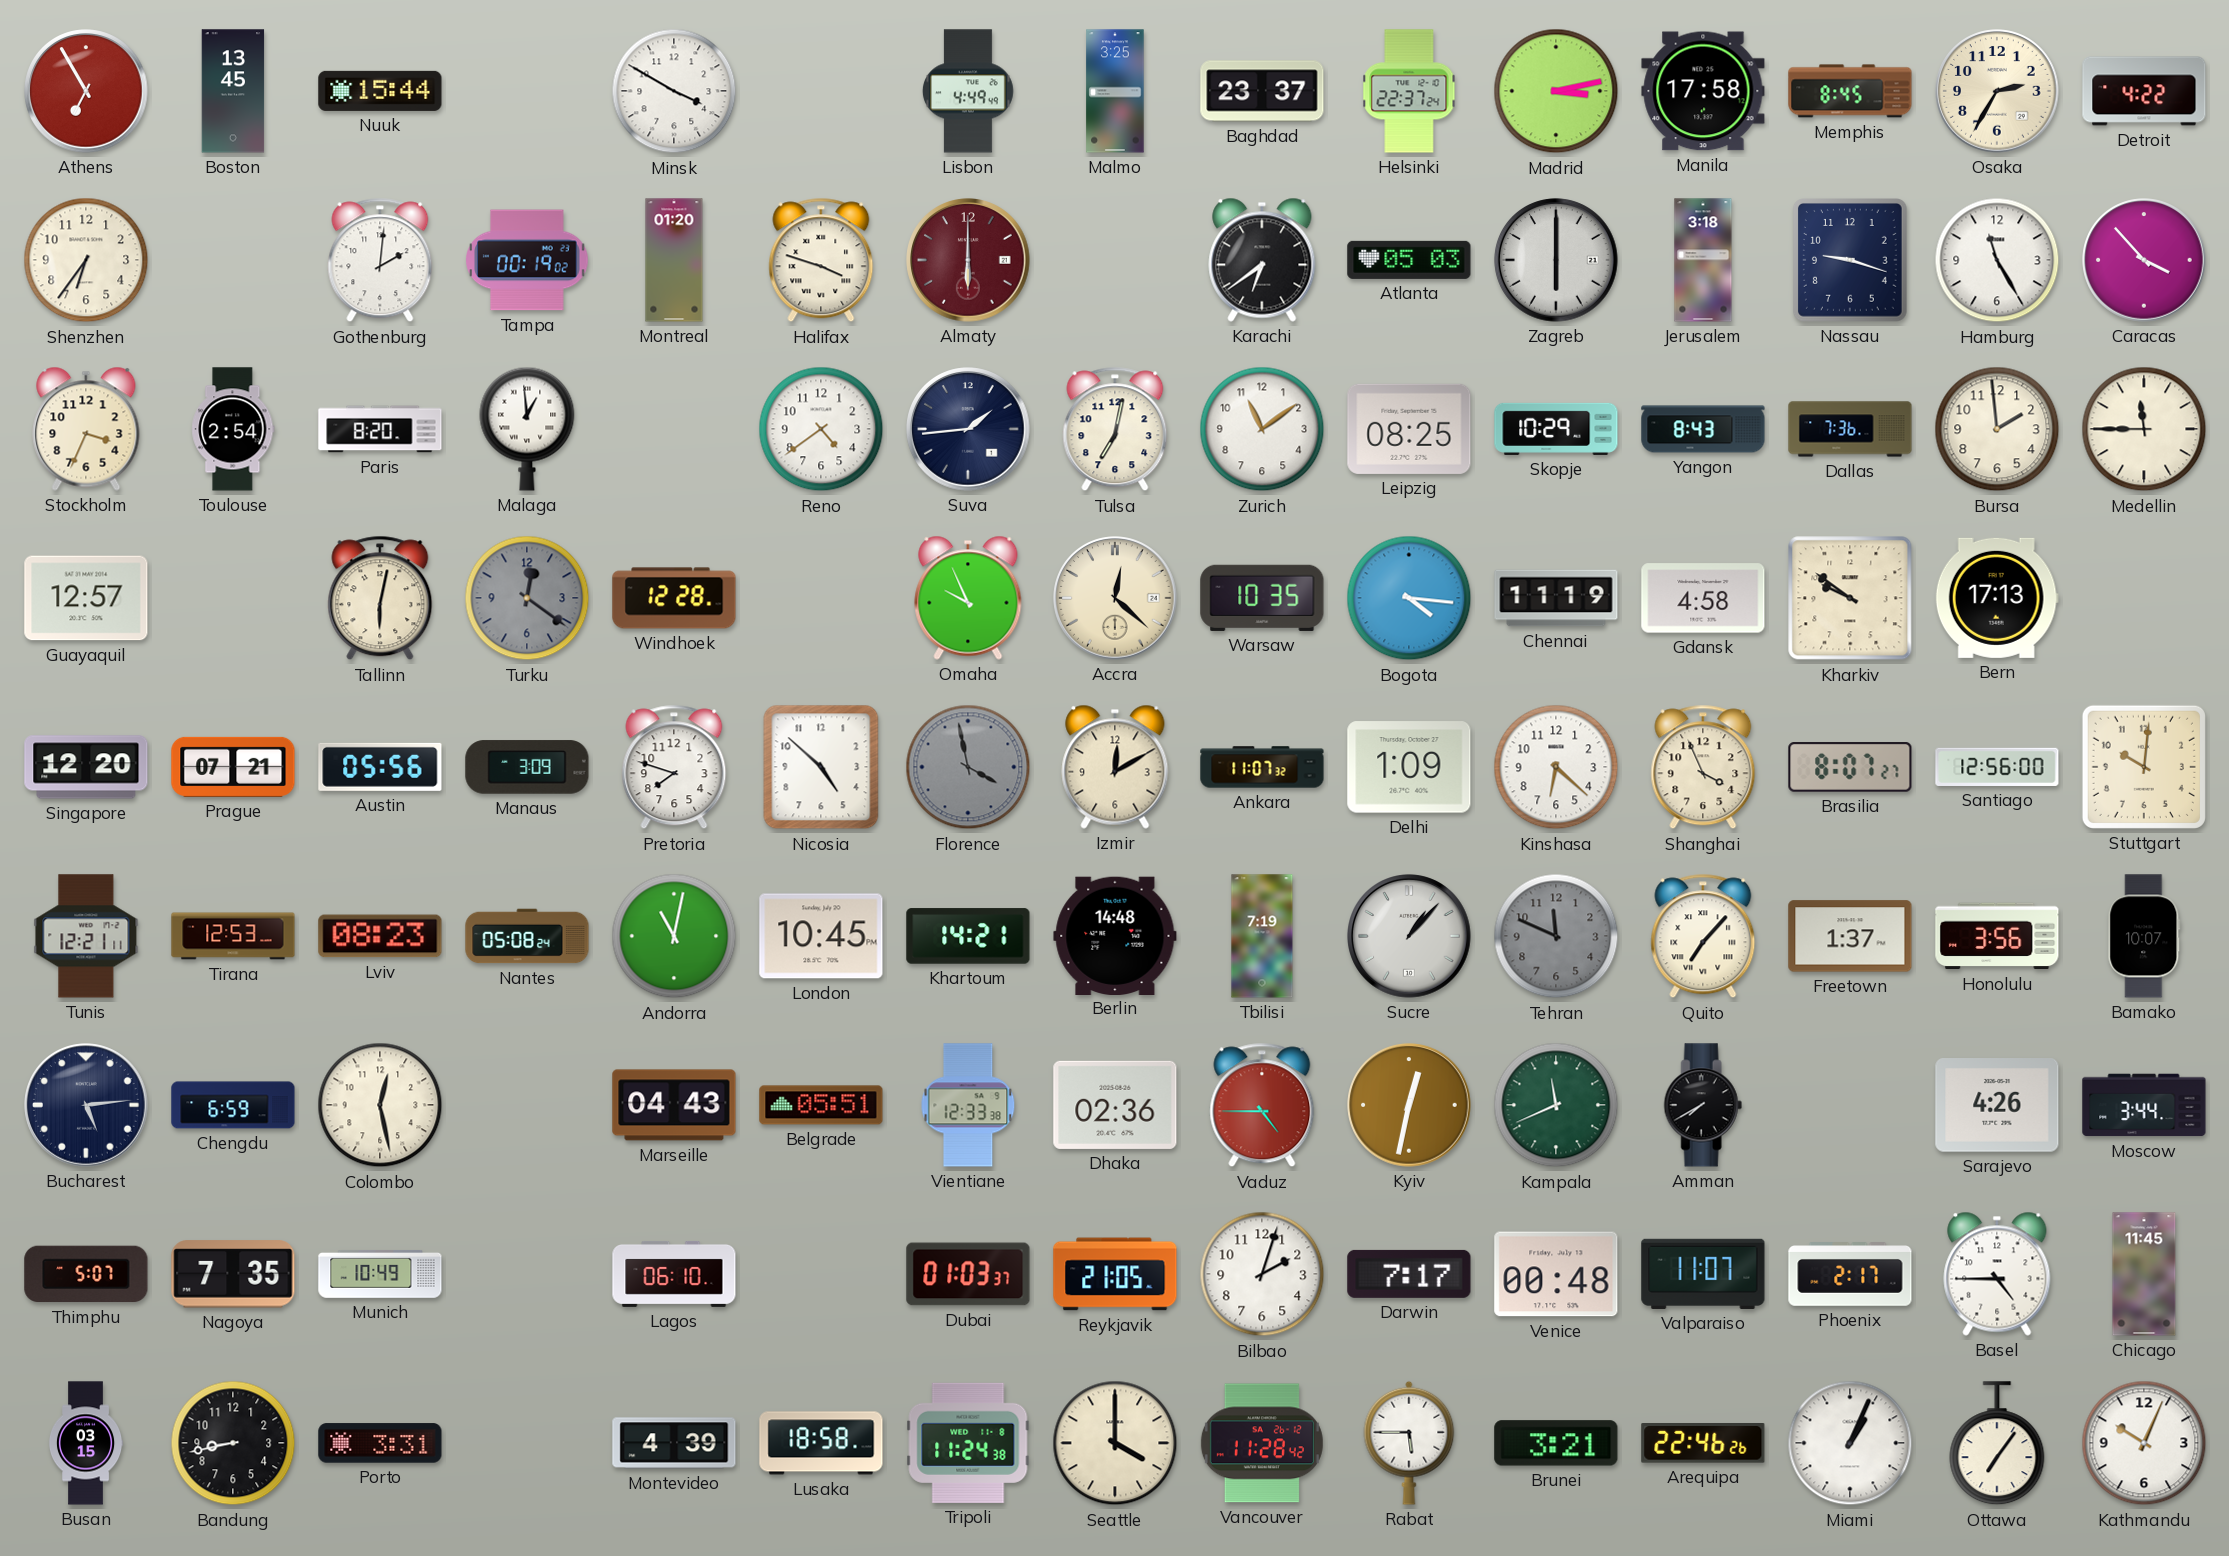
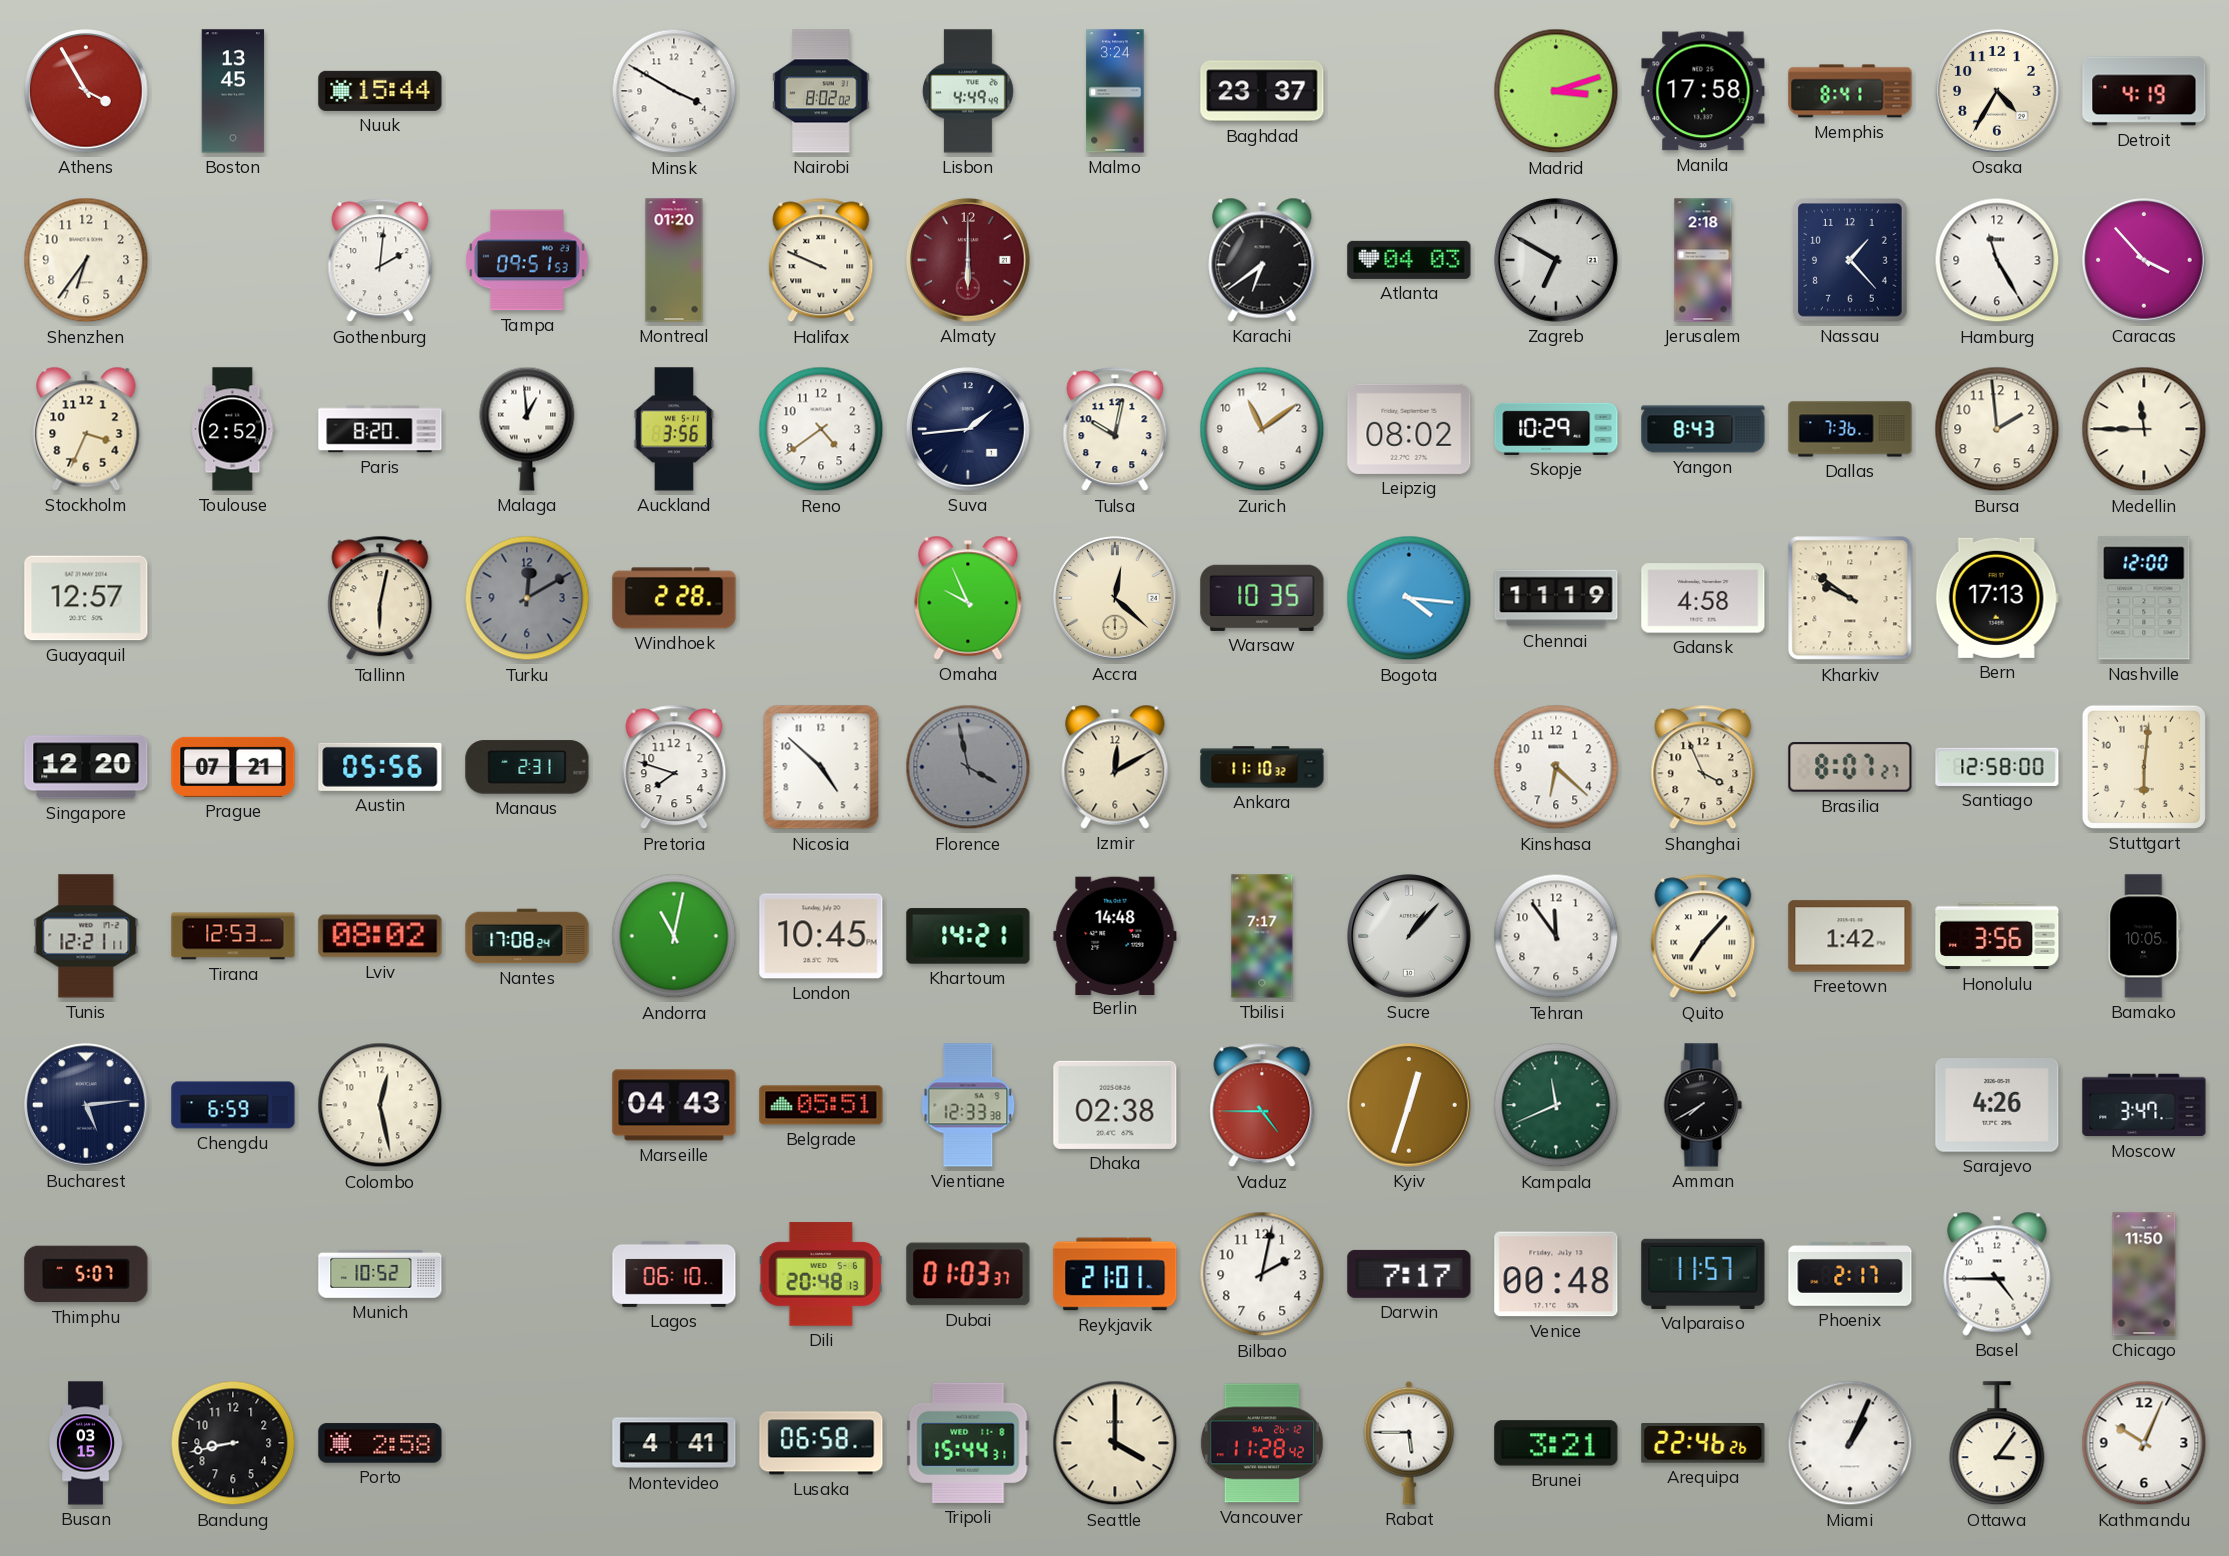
Athens: 6:55 -> 3:55 (86, 91)
Nairobi: none -> 8:02 (821, 91)
Malmo: 3:25 -> 3:24 (1115, 91)
Helsinki: 22:37 -> none (1409, 91)
Madrid: 3:13 -> 3:12 (1556, 91)
Memphis: 8:45 -> 8:41 (1850, 91)
Osaka: 2:35 -> 4:35 (1997, 91)
Detroit: 4:22 -> 4:19 (2144, 91)
Tampa: 00:19 -> 09:51 (527, 260)
Halifax: 3:48 -> 9:49 (821, 260)
Atlanta: 05:03 -> 04:03 (1409, 260)
Zagreb: 6:00 -> 6:50 (1556, 260)
Jerusalem: 3:18 -> 2:18 (1703, 260)
Nassau: 9:18 -> 1:23 (1851, 261)
Toulouse: 2:54 -> 2:52 (233, 429)
Auckland: none -> 3:56 (674, 429)
Tulsa: 7:02 -> 10:02 (1115, 429)
Leipzig: 08:25 -> 08:02 (1409, 429)
Turku: 12:21 -> 12:10 (527, 598)
Windhoek: 12:28 -> 2:28 (674, 598)
Nashville: none -> 12:00 (2144, 598)
Manaus: 3:09 -> 2:31 (527, 767)
Ankara: 11:07 -> 11:10 (1262, 767)
Delhi: 1:09 -> none (1409, 767)
Santiago: 12:56 -> 12:58 (1997, 767)
Stuttgart: 10:01 -> 6:01 (2144, 767)
Lviv: 08:23 -> 08:02 (380, 936)
Nantes: 05:08 -> 17:08 (527, 936)
Tbilisi: 7:19 -> 7:17 (1262, 936)
Tehran: 11:49 -> 11:54 (1556, 936)
Tehran dial: grey -> white (1556, 936)
Freetown: 1:37 -> 1:42 (1850, 936)
Bamako: 10:07 -> 10:05 (2144, 936)
Dhaka: 02:36 -> 02:38 (1115, 1105)
Kyiv: 12:32 -> 12:33 (1409, 1105)
Moscow: 3:44 -> 3:47 (2144, 1105)
Nagoya: 7:35 -> none (233, 1274)
Munich: 10:49 -> 10:52 (380, 1274)
Dili: none -> 20:48 (820, 1274)
Reykjavik: 21:05 -> 21:01 (1115, 1274)
Bilbao: 2:03 -> 2:02 (1262, 1274)
Valparaiso: 11:07 -> 11:57 (1703, 1274)
Chicago: 11:45 -> 11:50 (2144, 1274)
Porto: 3:31 -> 2:58 (380, 1443)
Montevideo: 4:39 -> 4:41 (674, 1443)
Lusaka: 18:58 -> 06:58 (821, 1443)
Tripoli: 11:24 -> 15:44 (968, 1443)
Ottawa: 7:06 -> 3:06 (1997, 1444)
